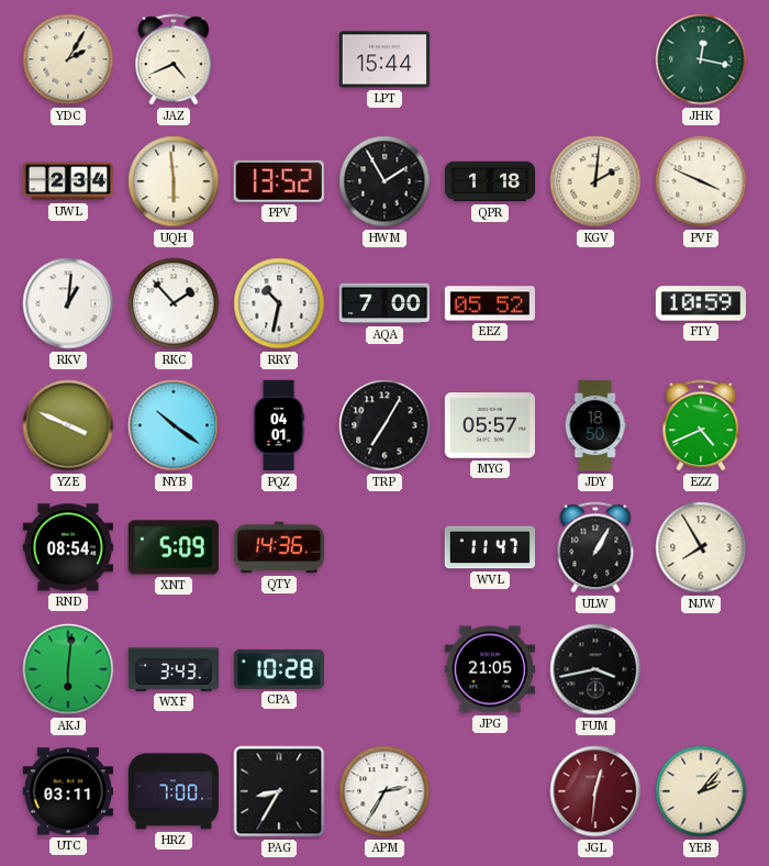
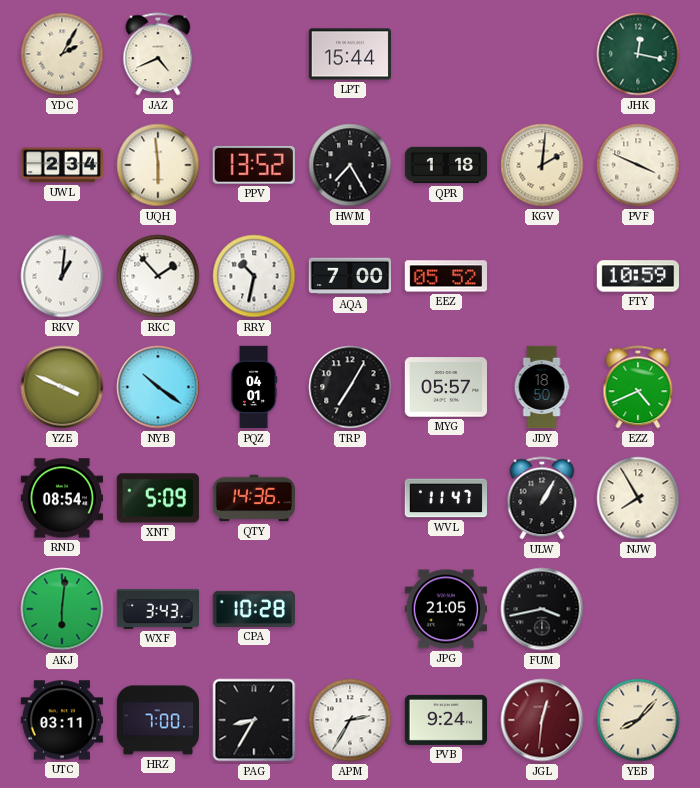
HWM: 1:55 -> 7:25 (350, 165)
PVB: none -> 9:24 (445, 720)
YEB: 2:07 -> 8:07 (638, 720)
